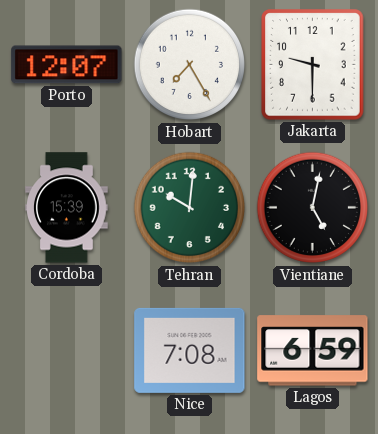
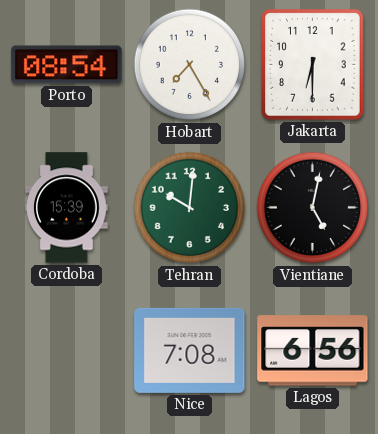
Porto: 12:07 -> 08:54 (67, 65)
Jakarta: 9:30 -> 6:30 (313, 65)
Lagos: 6:59 -> 6:56 (313, 351)
